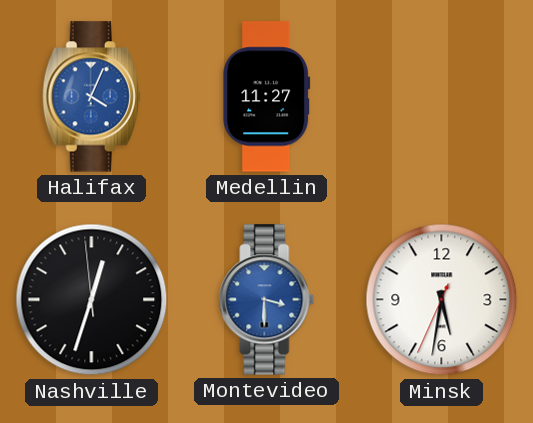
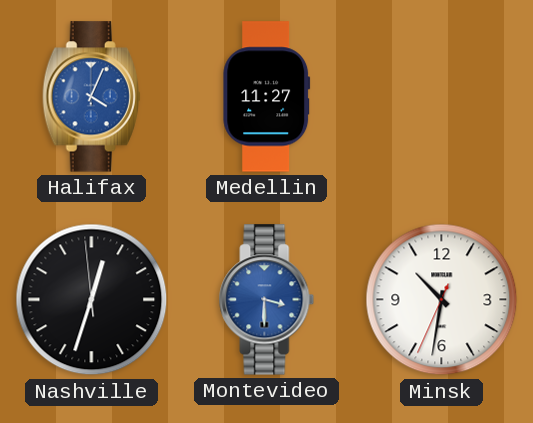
Minsk: 5:31 -> 10:31 (442, 300)
